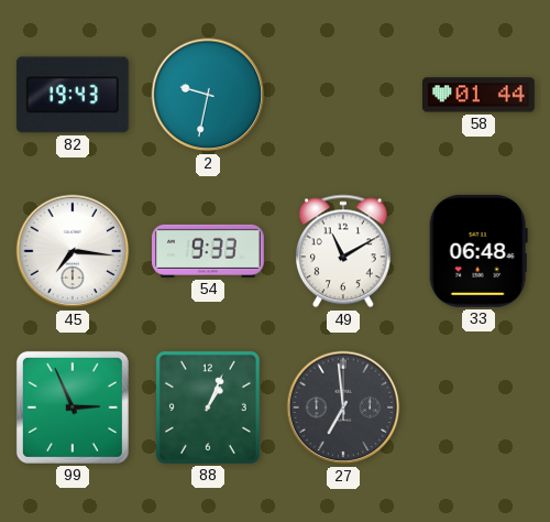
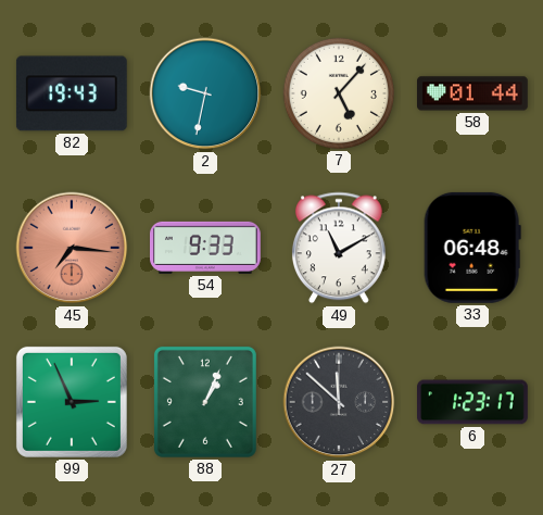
7: none -> 5:07 (339, 93)
45 dial: white -> salmon (72, 248)
27: 6:59 -> 11:52 (339, 402)
6: none -> 1:23 (473, 402)
